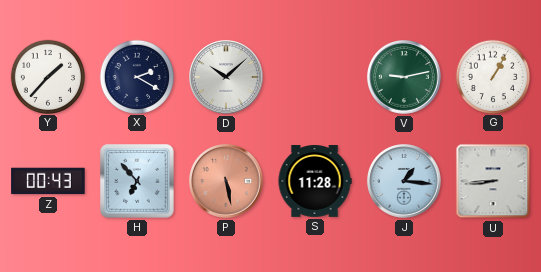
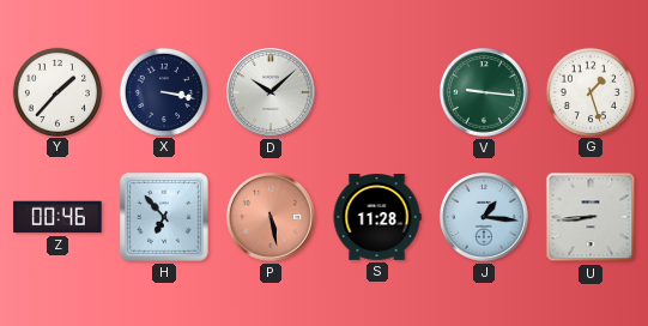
X: 2:20 -> 3:17 (163, 91)
V: 9:13 -> 9:16 (485, 93)
G: 1:05 -> 1:27 (589, 91)
Z: 00:43 -> 00:46 (57, 217)
